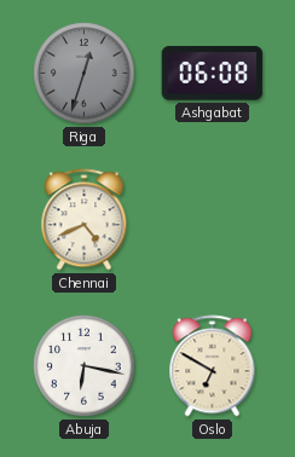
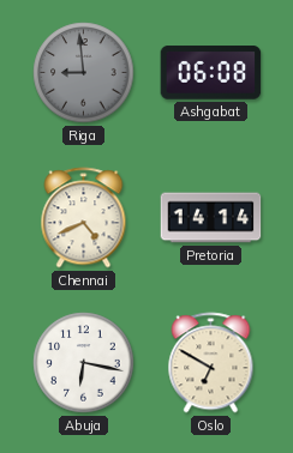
Riga: 12:33 -> 8:59 (84, 73)
Pretoria: none -> 14:14 (211, 218)
